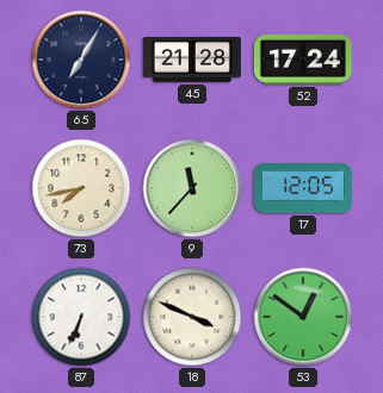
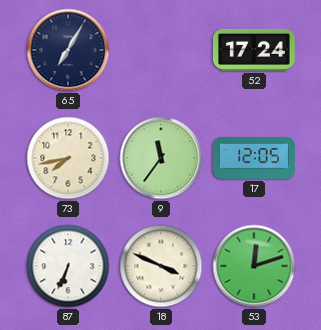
45: 21:28 -> none (192, 61)
9: 11:37 -> 11:36 (161, 158)
53: 12:51 -> 12:12 (254, 266)
